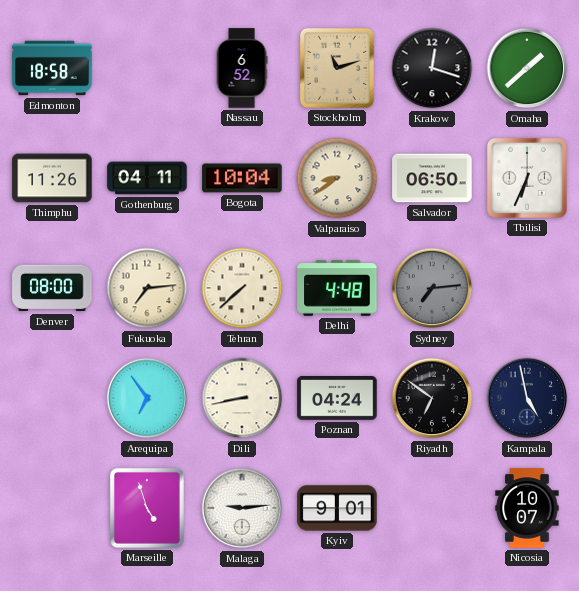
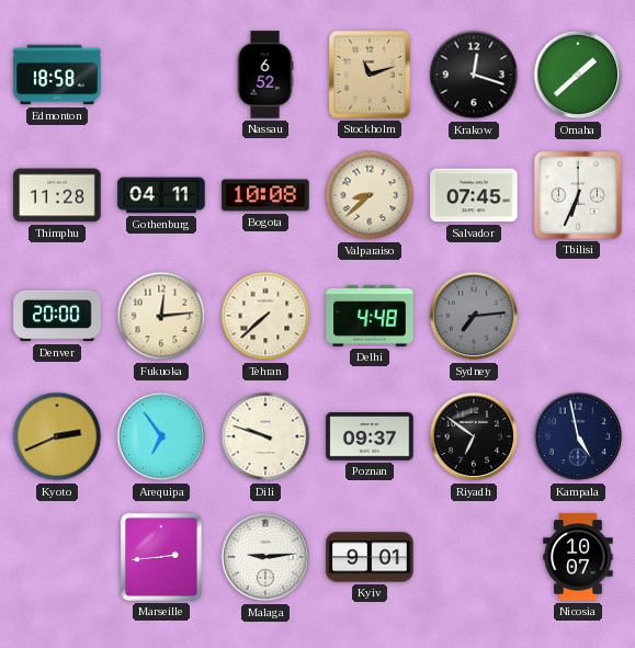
Thimphu: 11:26 -> 11:28 (57, 195)
Bogota: 10:04 -> 10:08 (265, 195)
Valparaiso: 8:39 -> 8:38 (370, 195)
Salvador: 06:50 -> 07:45 (474, 195)
Denver: 08:00 -> 20:00 (57, 316)
Fukuoka: 7:14 -> 12:14 (161, 316)
Kyoto: none -> 2:41 (57, 436)
Dili: 8:43 -> 9:48 (265, 436)
Poznan: 04:24 -> 09:37 (370, 436)
Marseille: 4:57 -> 2:44 (161, 557)
